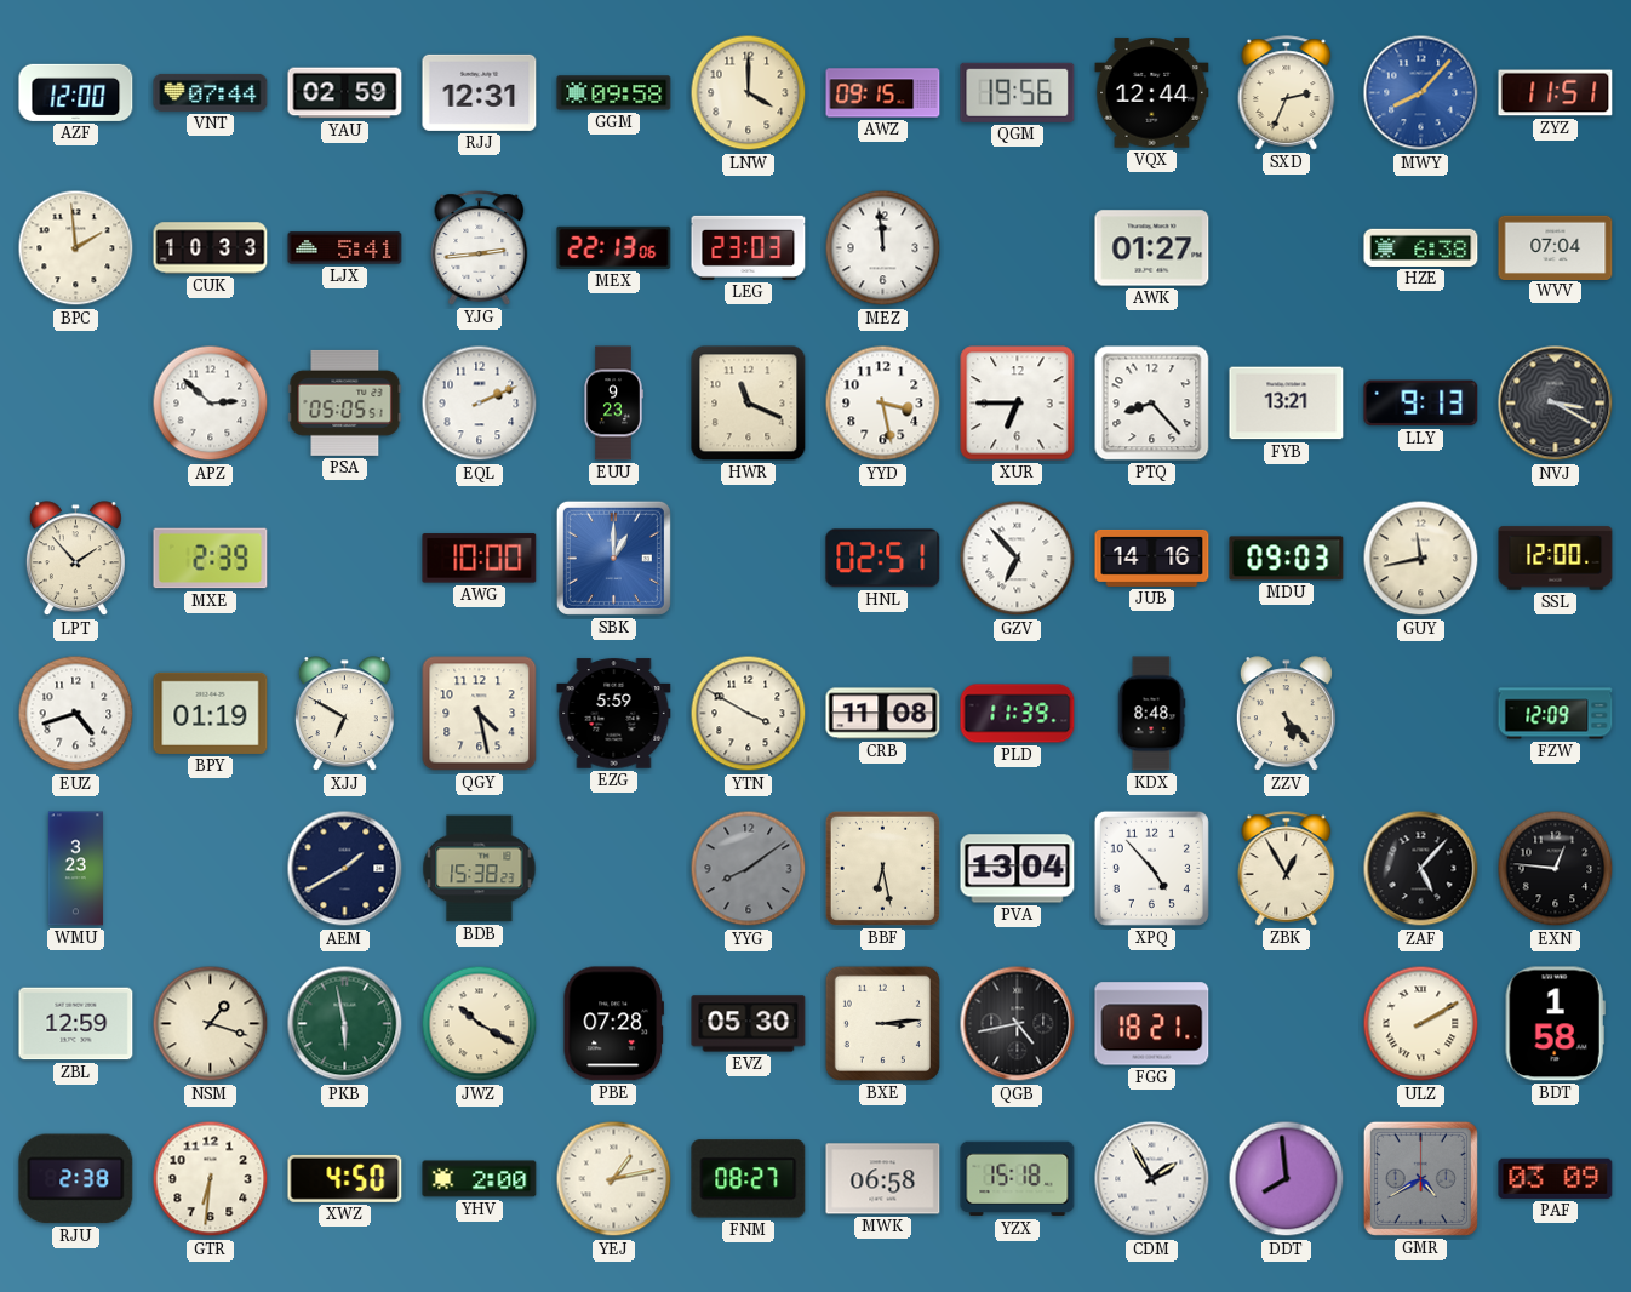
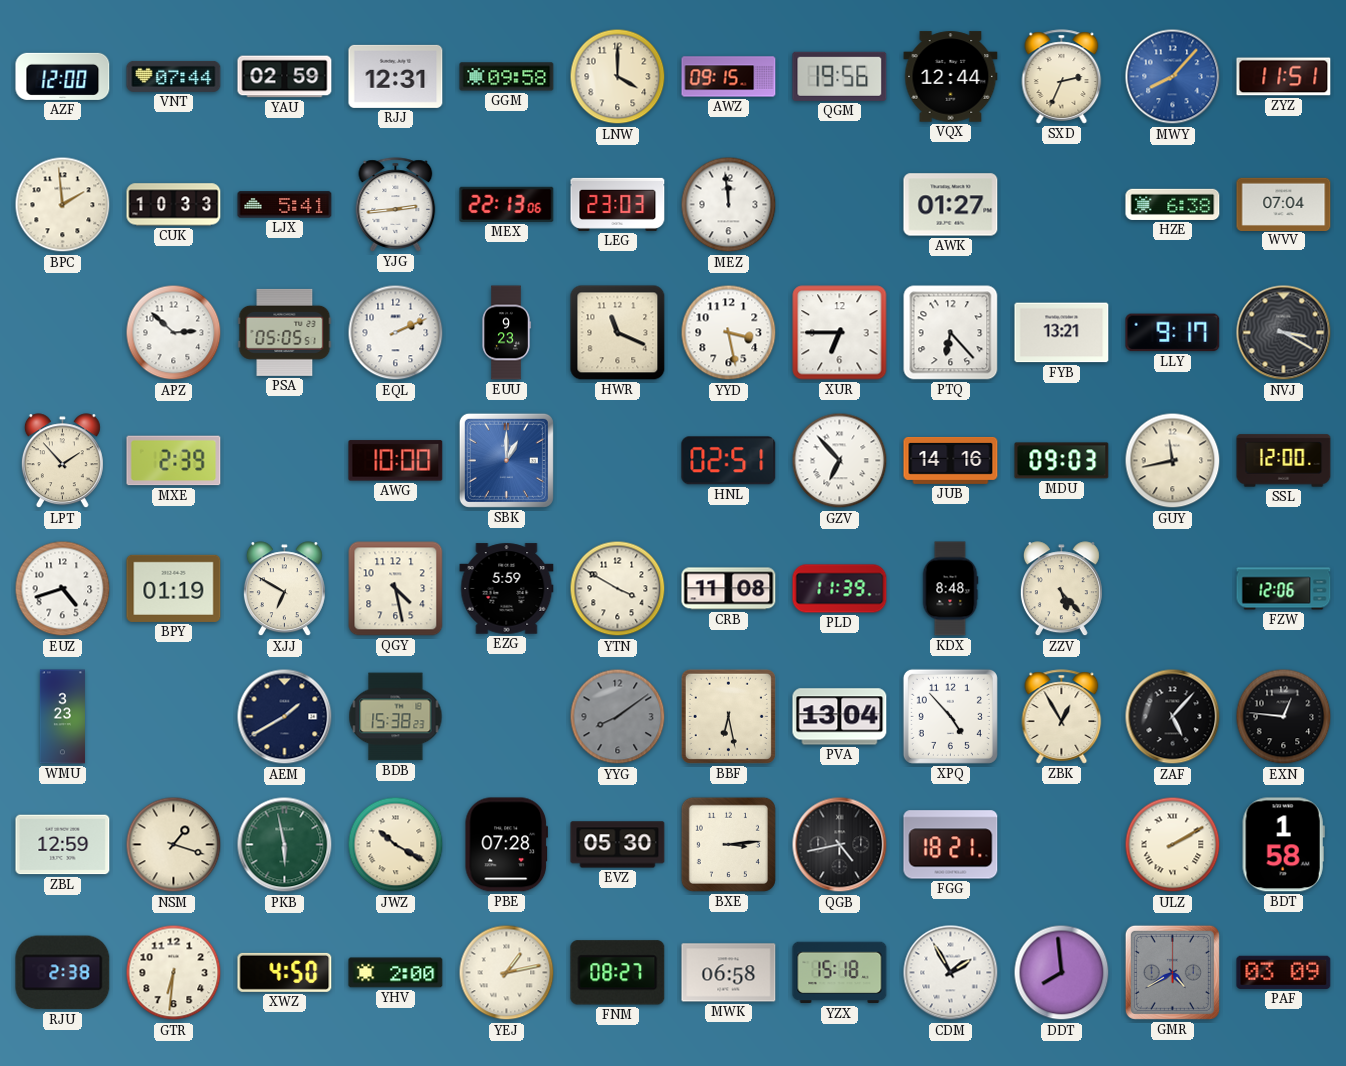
PTQ: 8:23 -> 6:23 (951, 333)
LLY: 9:13 -> 9:17 (1173, 333)
FZW: 12:09 -> 12:06 (1284, 589)
